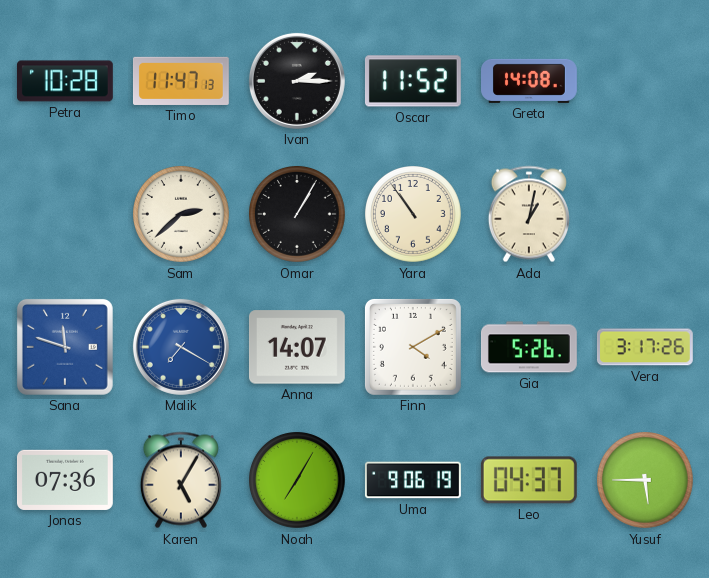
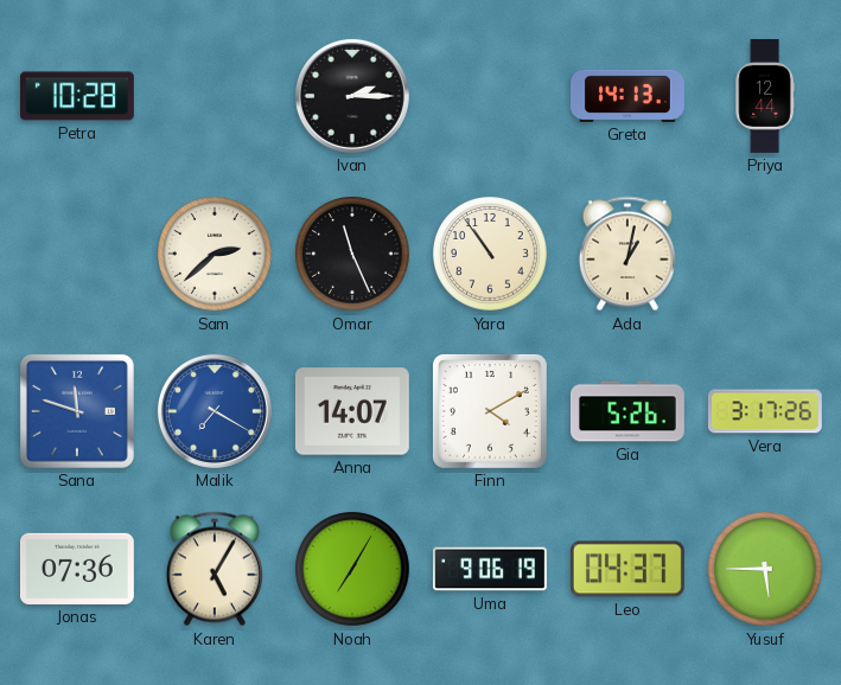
Timo: 11:47 -> none (181, 81)
Oscar: 11:52 -> none (413, 81)
Greta: 14:08 -> 14:13 (629, 96)
Priya: none -> 12:44 (765, 97)
Omar: 1:05 -> 11:26 (353, 255)
